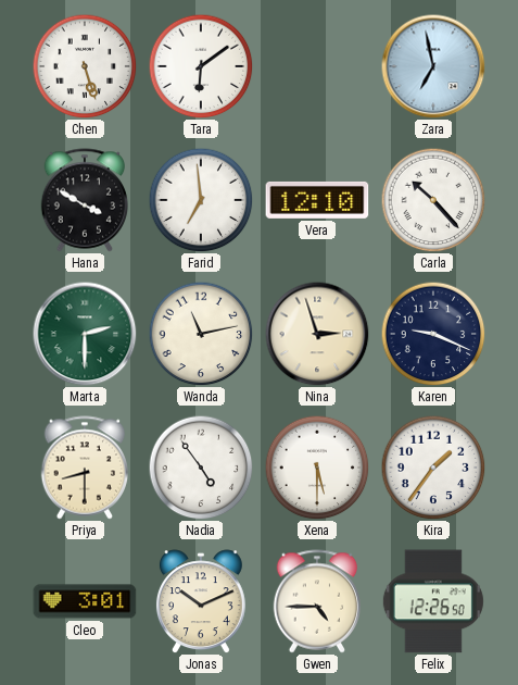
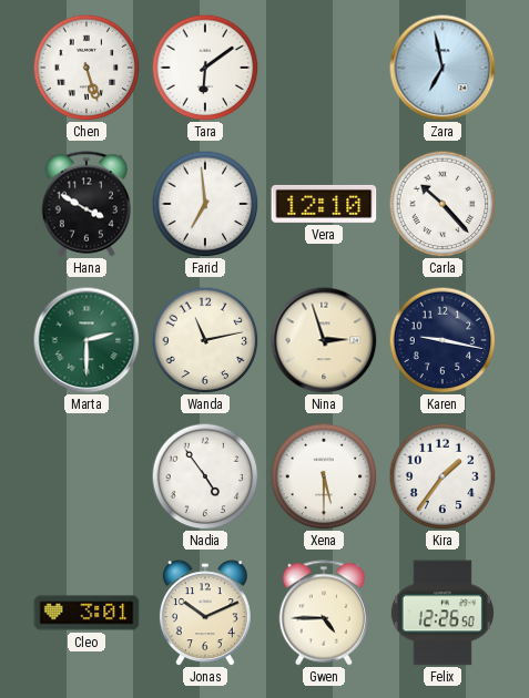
Karen: 9:19 -> 9:17 (442, 340)
Priya: 8:30 -> none (85, 468)
